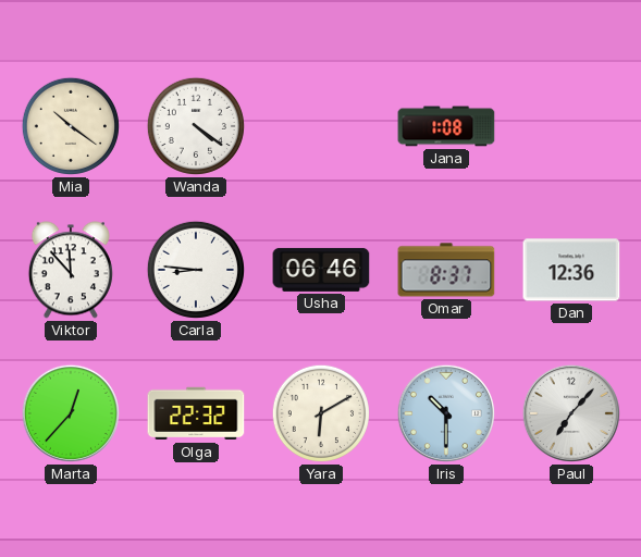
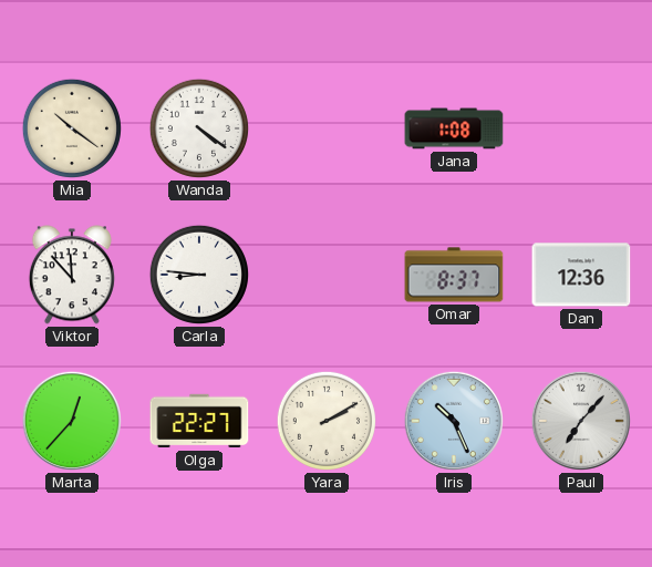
Usha: 06:46 -> none (321, 270)
Olga: 22:32 -> 22:27 (199, 421)
Yara: 6:10 -> 2:10 (327, 421)
Iris: 10:30 -> 10:26 (454, 421)
